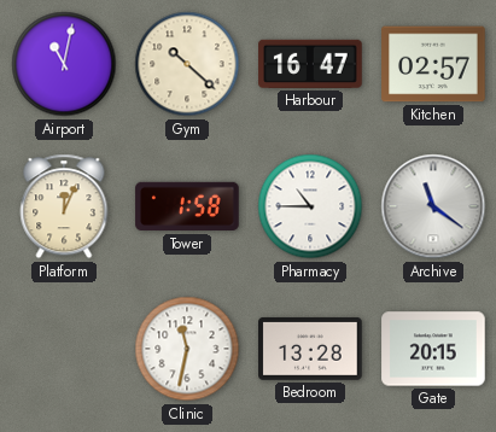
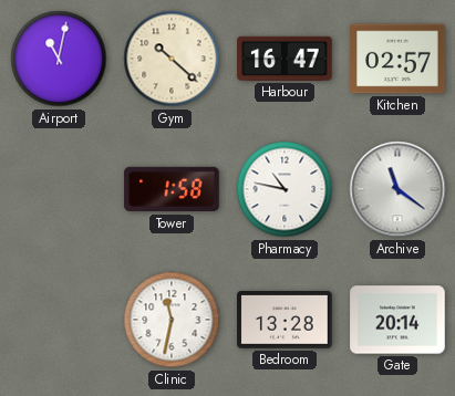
Platform: 12:04 -> none (64, 206)
Pharmacy: 10:45 -> 10:47 (285, 189)
Gate: 20:15 -> 20:14 (397, 320)
